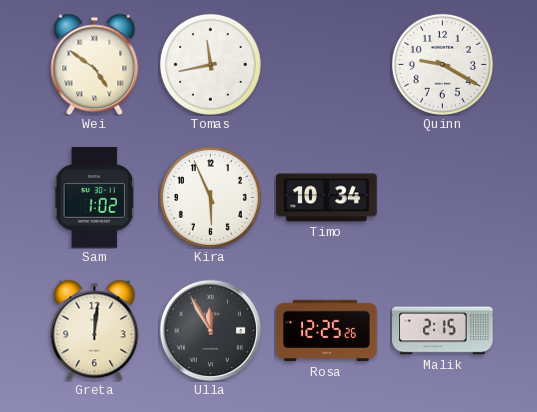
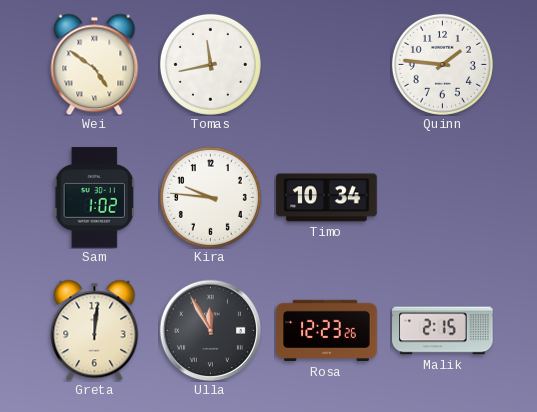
Quinn: 9:20 -> 1:46 (442, 64)
Kira: 5:56 -> 9:46 (210, 197)
Rosa: 12:25 -> 12:23 (327, 331)
